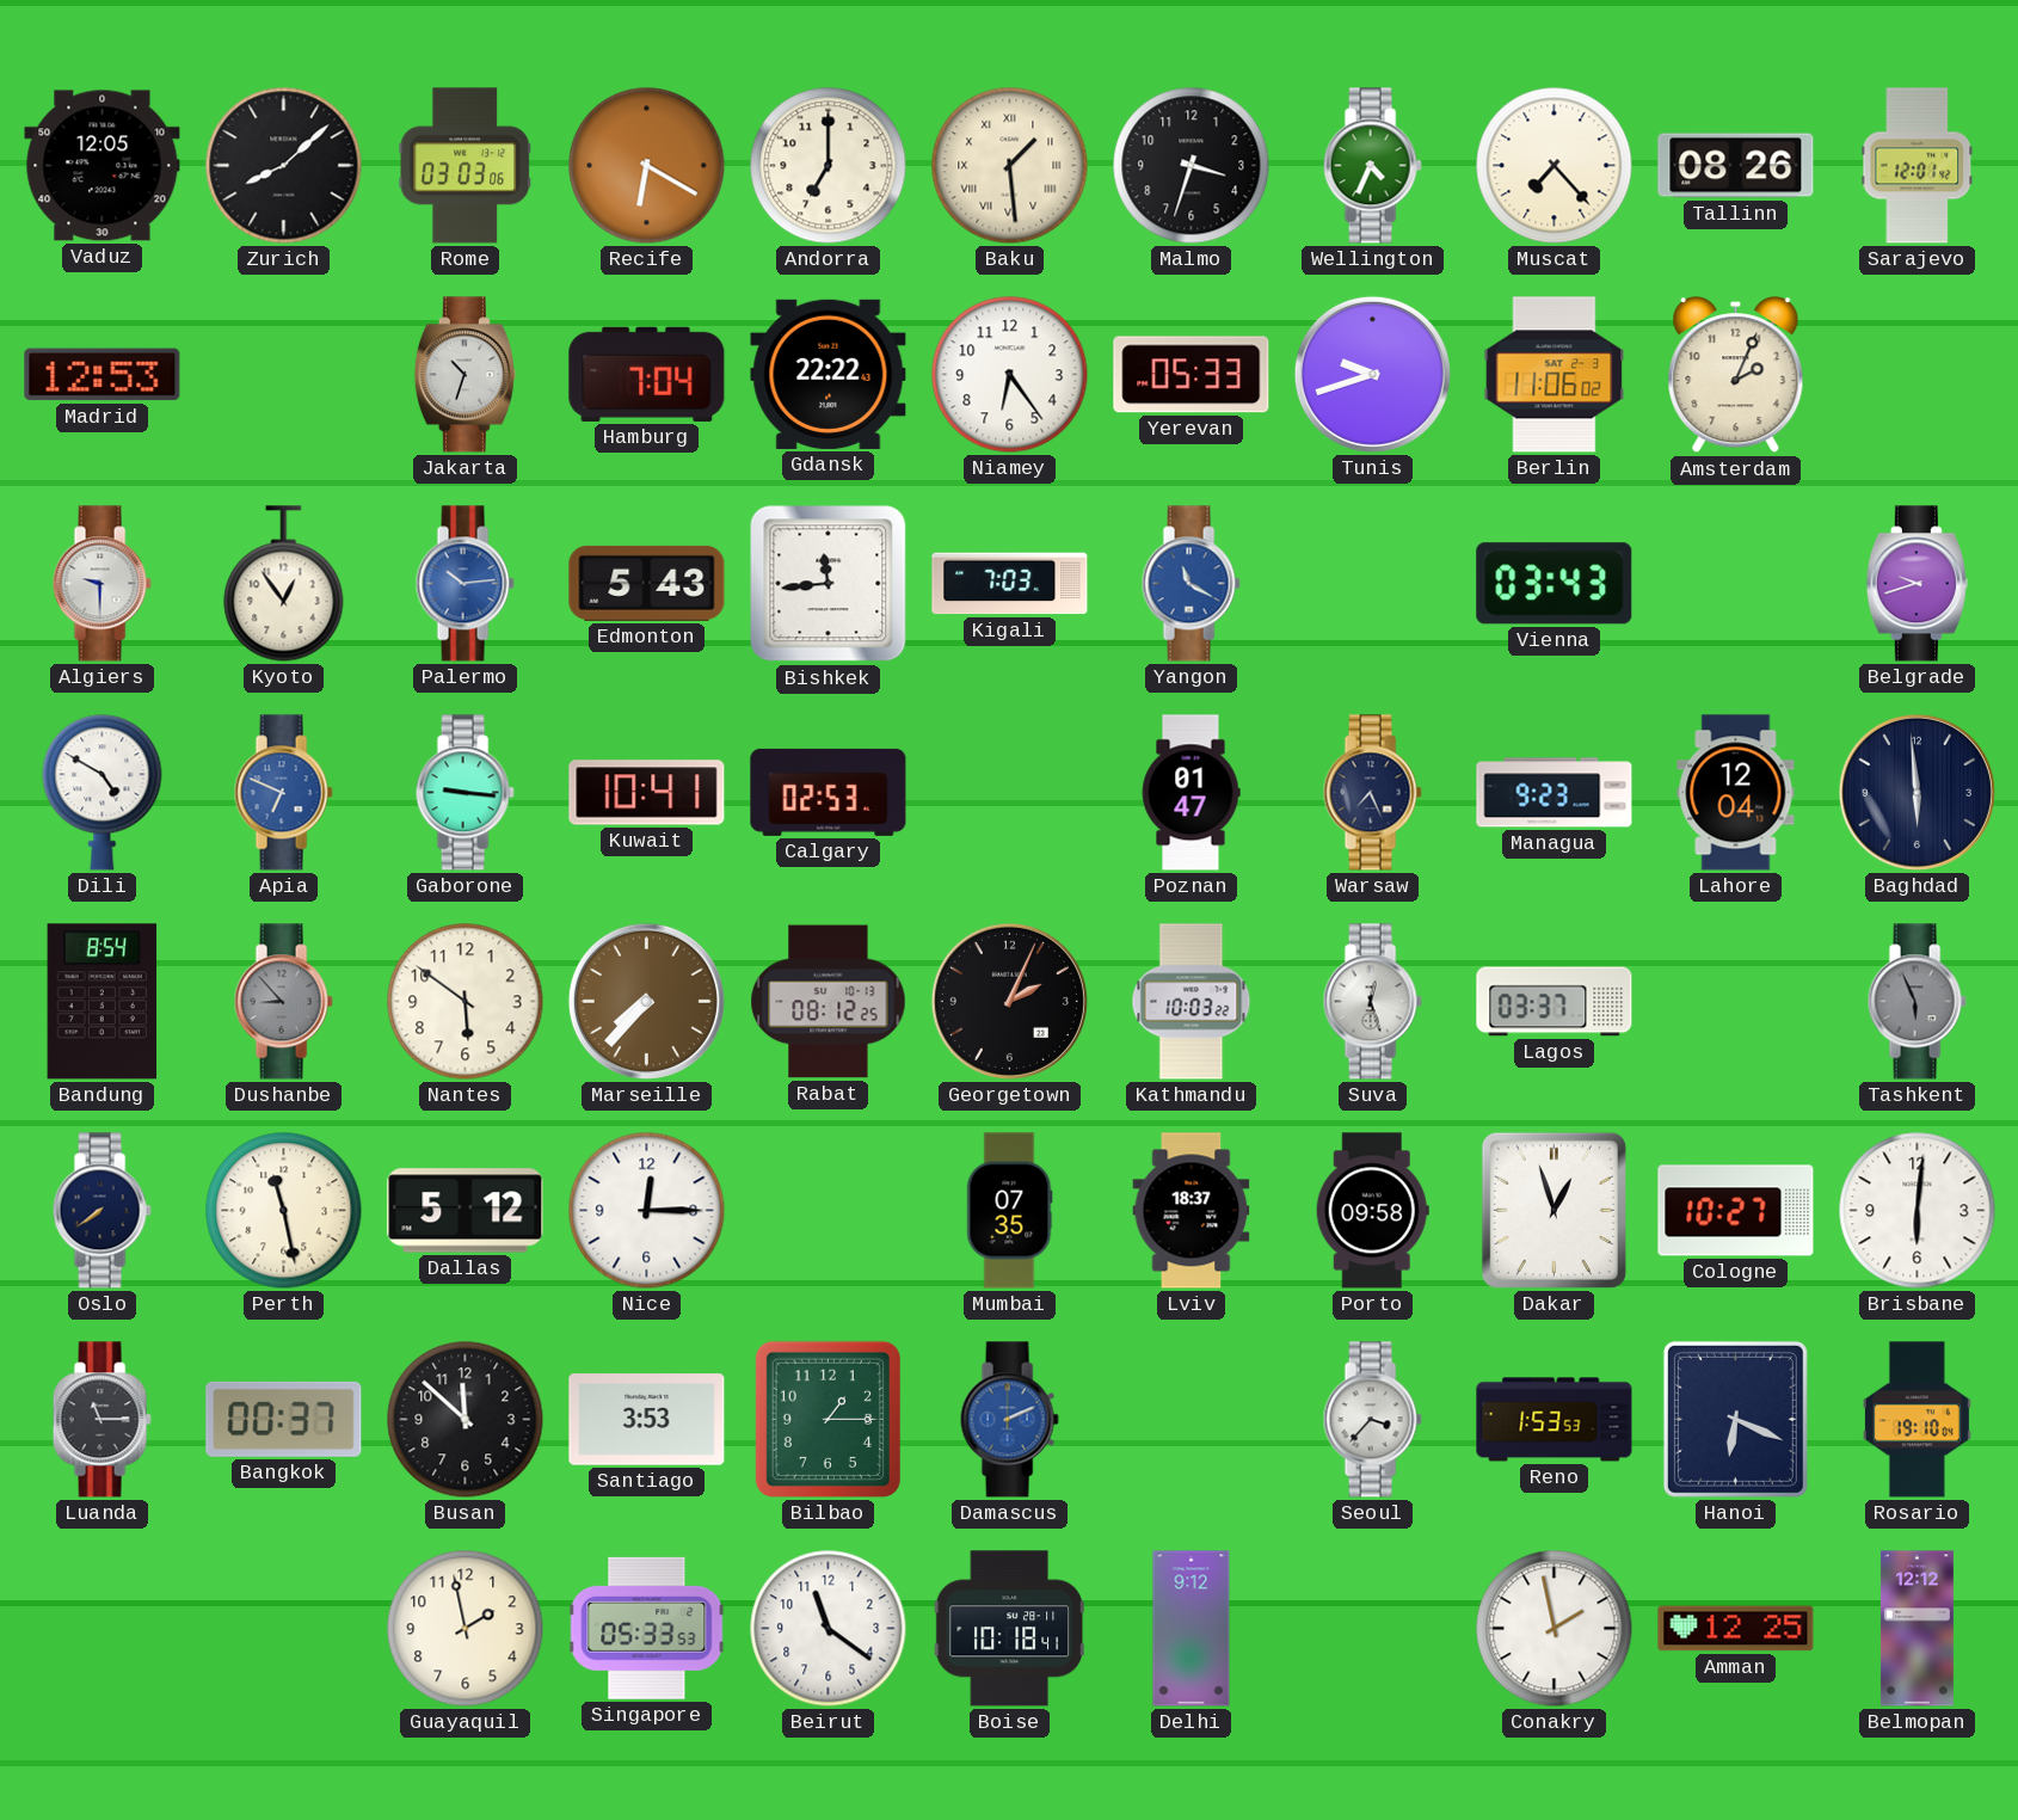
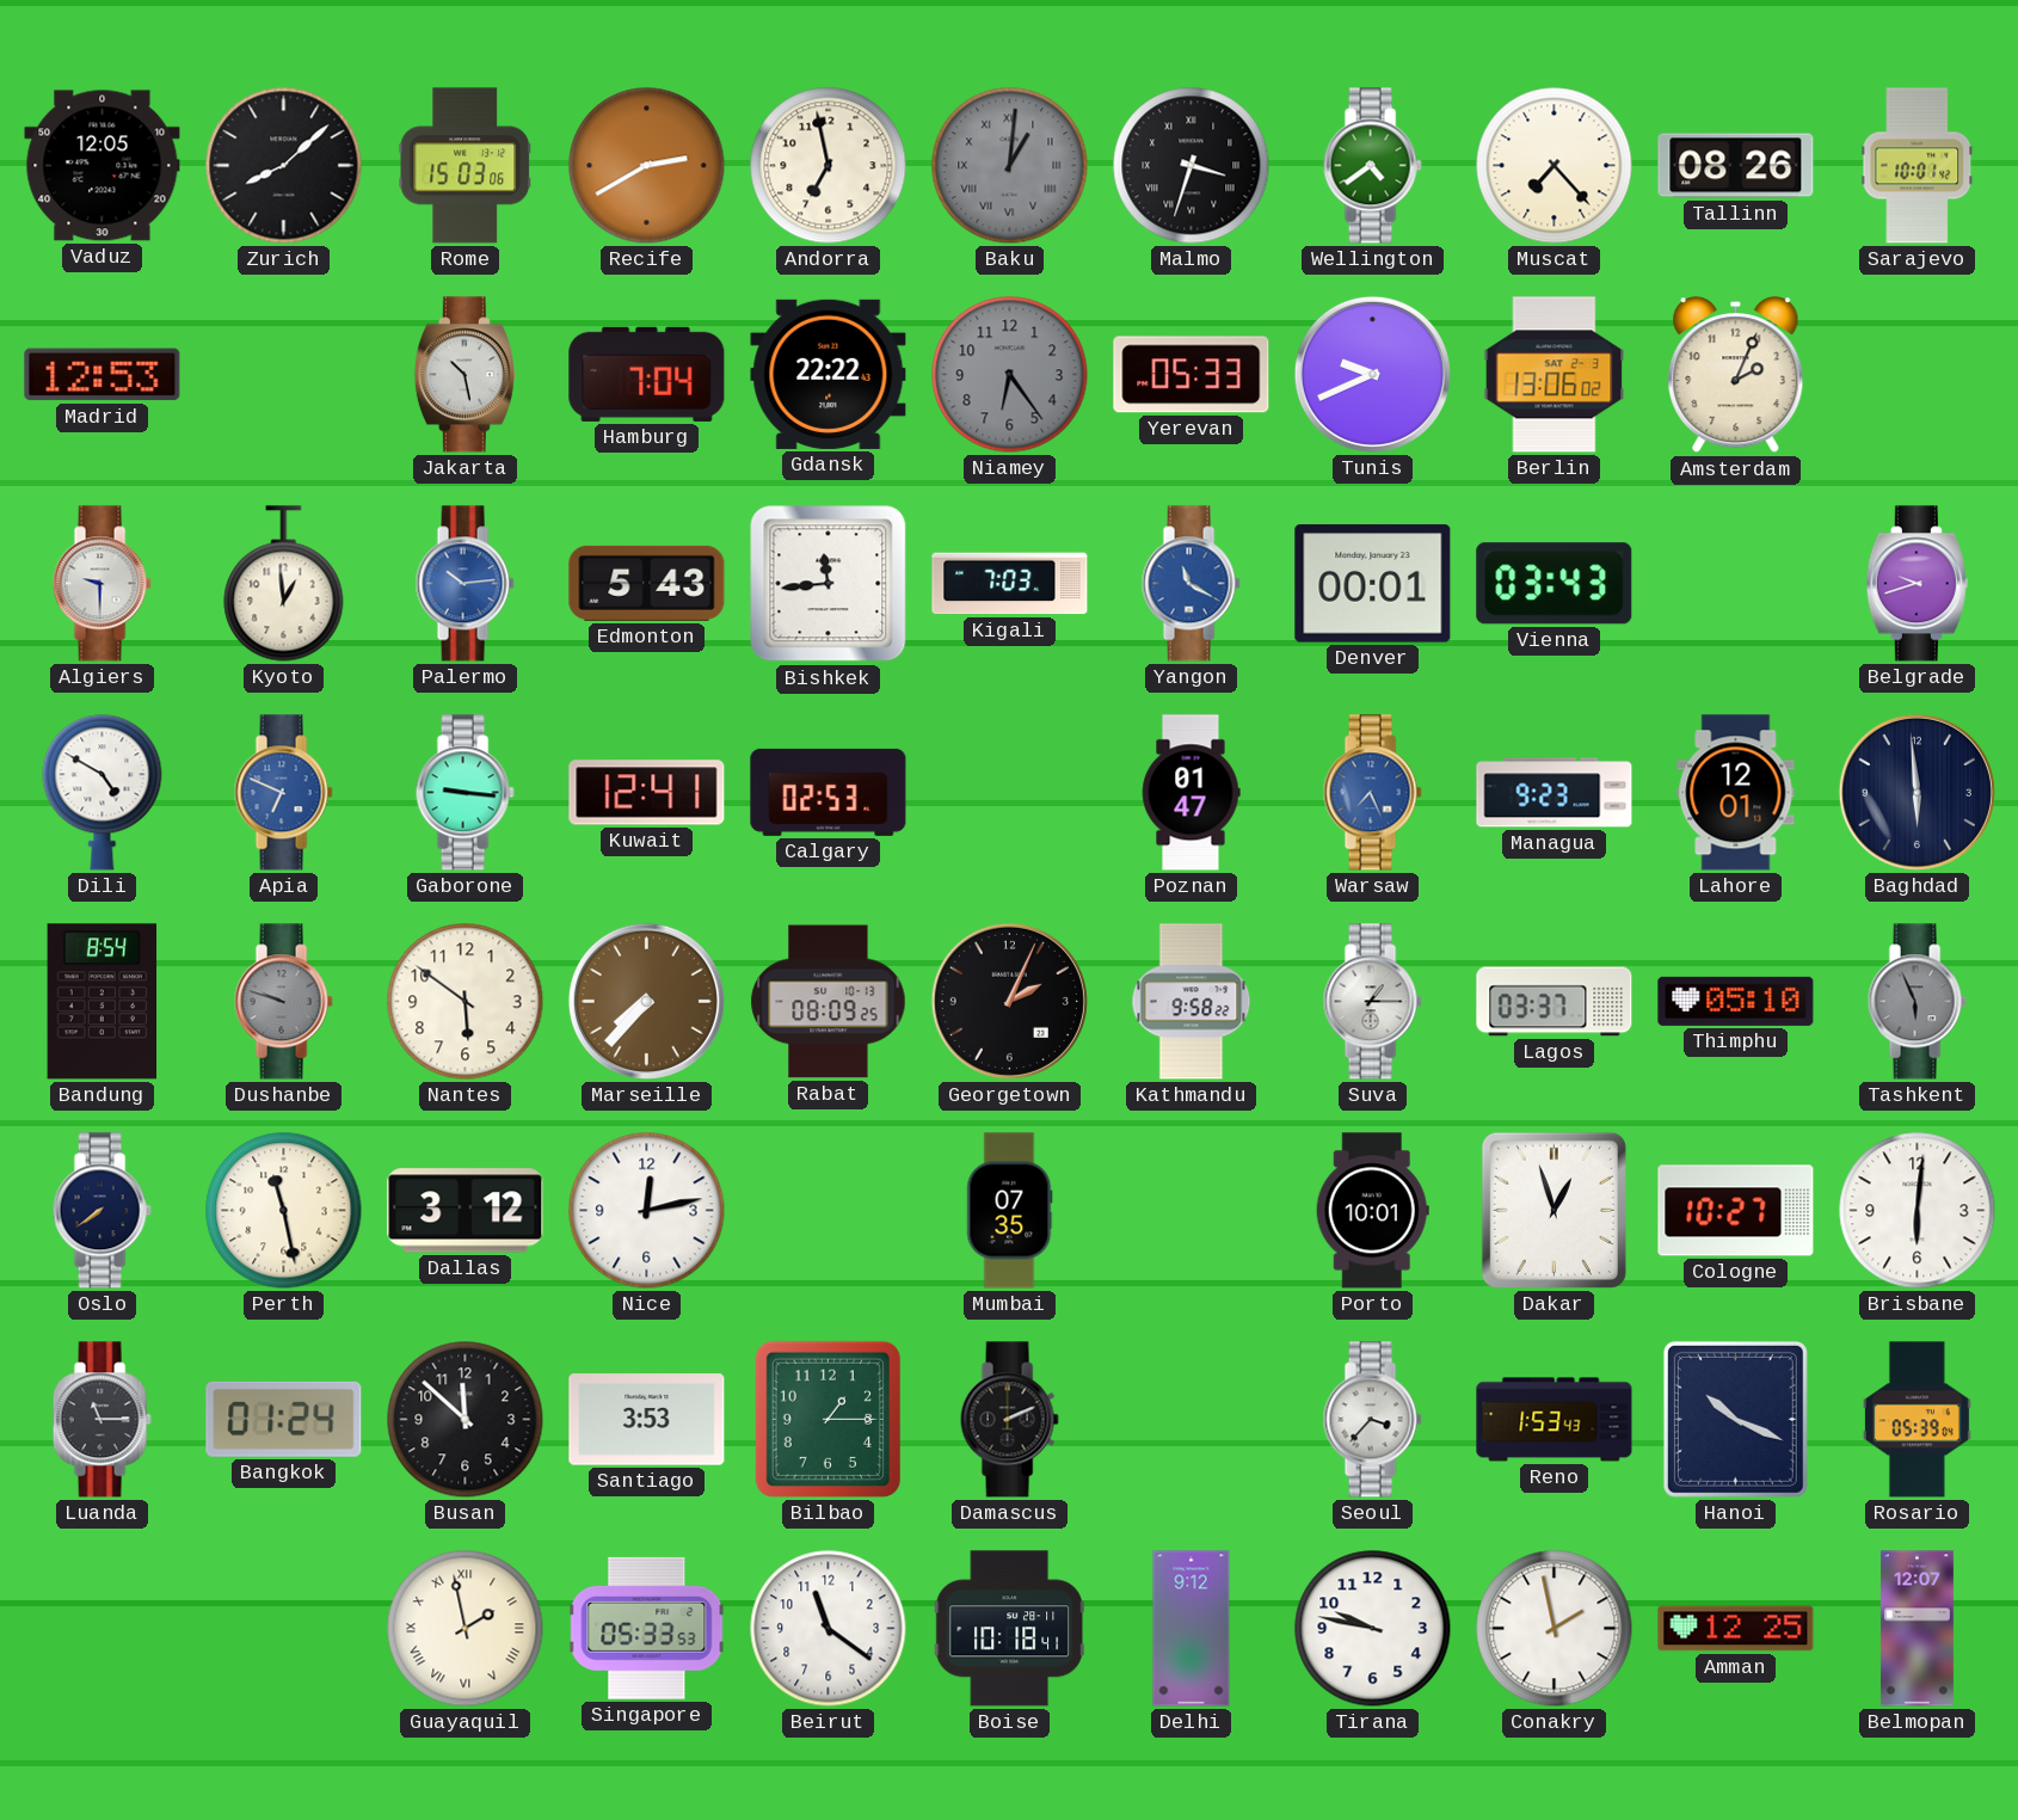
Rome: 03:03 -> 15:03 (466, 166)
Recife: 6:20 -> 2:40 (647, 166)
Andorra: 7:00 -> 6:58 (829, 166)
Baku: 1:29 -> 1:01 (1010, 166)
Baku dial: cream -> grey (1010, 166)
Malmo numerals: Arabic -> Roman (1192, 166)
Wellington: 4:34 -> 4:39 (1372, 166)
Sarajevo: 12:01 -> 10:01 (1918, 166)
Jakarta: 10:33 -> 10:28 (464, 375)
Niamey dial: white -> grey (1010, 375)
Tunis: 9:42 -> 9:41 (1372, 374)
Berlin: 11:06 -> 13:06 (1555, 375)
Kyoto: 12:54 -> 12:59 (284, 584)
Denver: none -> 00:01 (1373, 584)
Kuwait: 10:41 -> 12:41 (647, 793)
Warsaw dial: navy -> blue (1372, 793)
Lahore: 12:04 -> 12:01 (1736, 793)
Dushanbe: 8:53 -> 9:48 (283, 1002)
Rabat: 08:12 -> 08:09 (829, 1002)
Kathmandu: 10:03 -> 9:58 (1192, 1002)
Suva: 12:27 -> 1:15 (1372, 1002)
Thimphu: none -> 05:10 (1736, 1001)
Dallas: 5:12 -> 3:12 (466, 1211)
Nice: 12:15 -> 12:13 (647, 1211)
Lviv: 18:37 -> none (1192, 1211)
Porto: 09:58 -> 10:01 (1372, 1211)
Bangkok: 00:37 -> 01:24 (284, 1419)
Damascus dial: blue -> black (1009, 1420)
Reno: 1:53:53 -> 1:53:43 (1555, 1420)
Hanoi: 6:19 -> 10:19 (1735, 1419)
Rosario: 19:10 -> 05:39 (1917, 1420)
Guayaquil numerals: Arabic -> Roman (466, 1629)
Tirana: none -> 9:47 (1373, 1629)
Belmopan: 12:12 -> 12:07 (1917, 1629)
